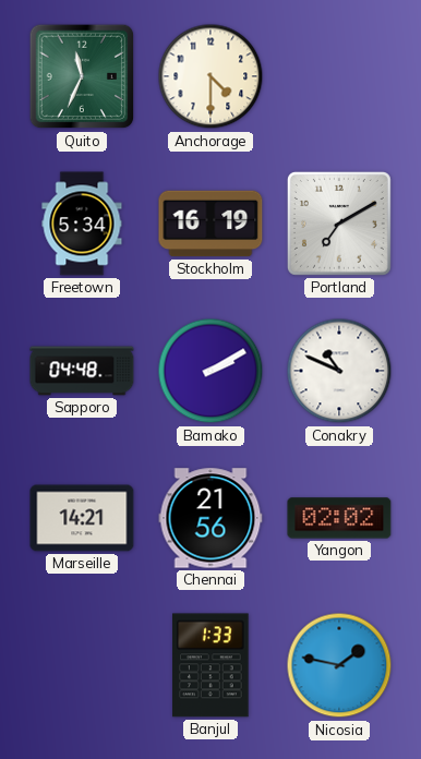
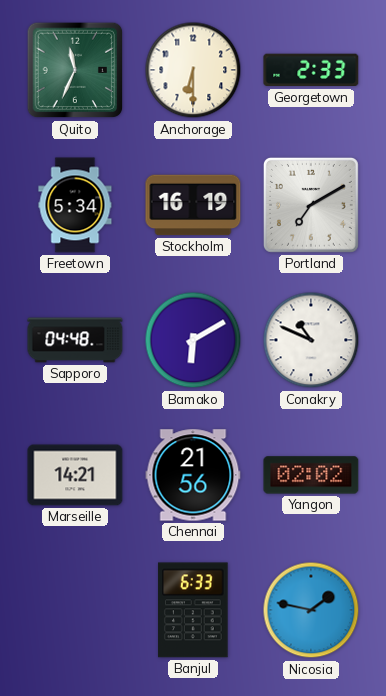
Anchorage: 4:30 -> 6:30 (193, 70)
Georgetown: none -> 2:33 (311, 70)
Bamako: 2:10 -> 6:10 (193, 340)
Banjul: 1:33 -> 6:33 (193, 610)
